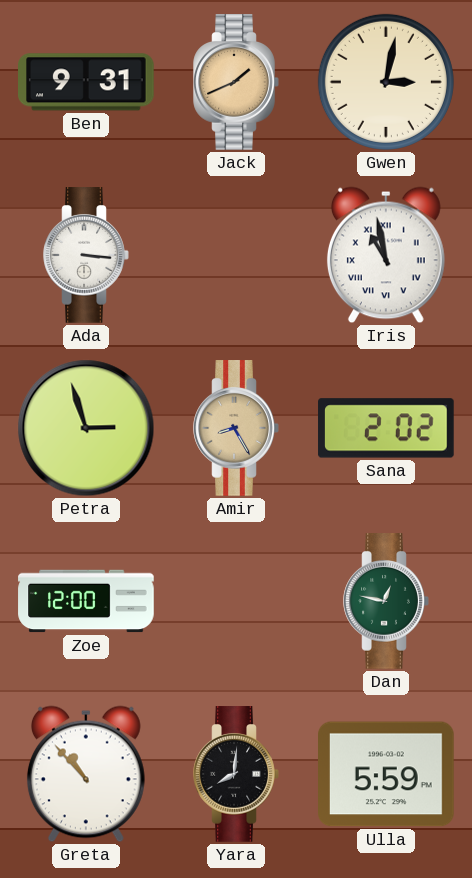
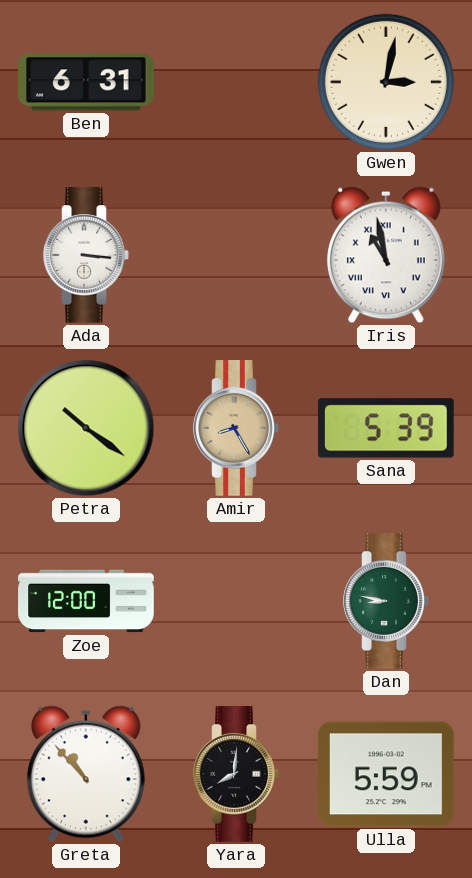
Ben: 9:31 -> 6:31 (87, 82)
Jack: 1:41 -> none (236, 82)
Petra: 2:57 -> 10:21 (86, 428)
Sana: 2:02 -> 5:39 (386, 428)
Dan: 12:47 -> 8:47 (386, 601)
